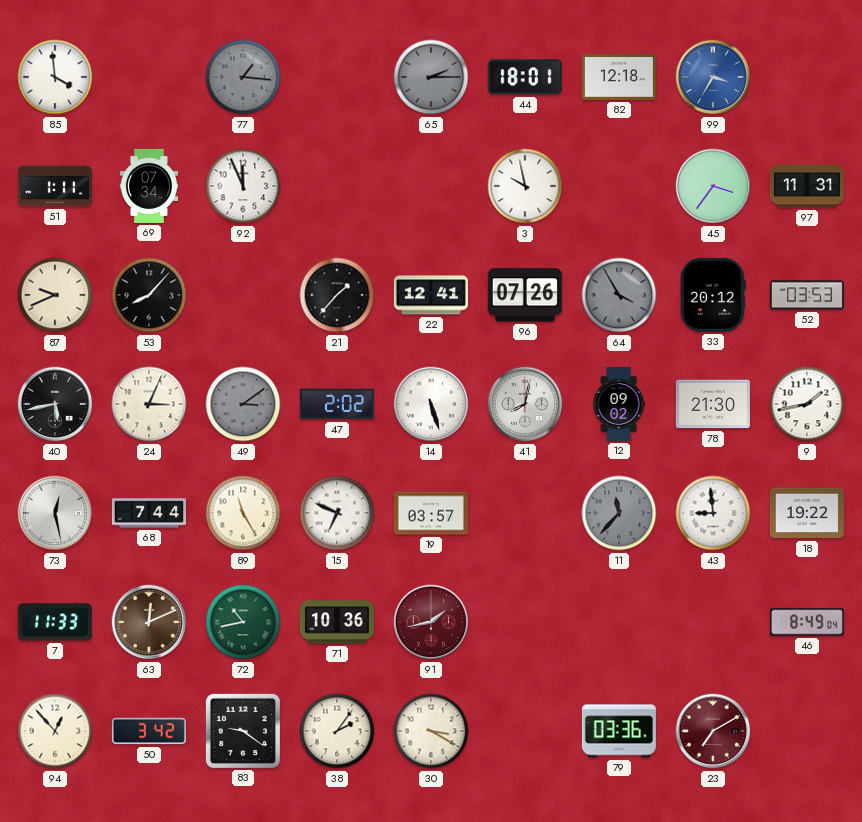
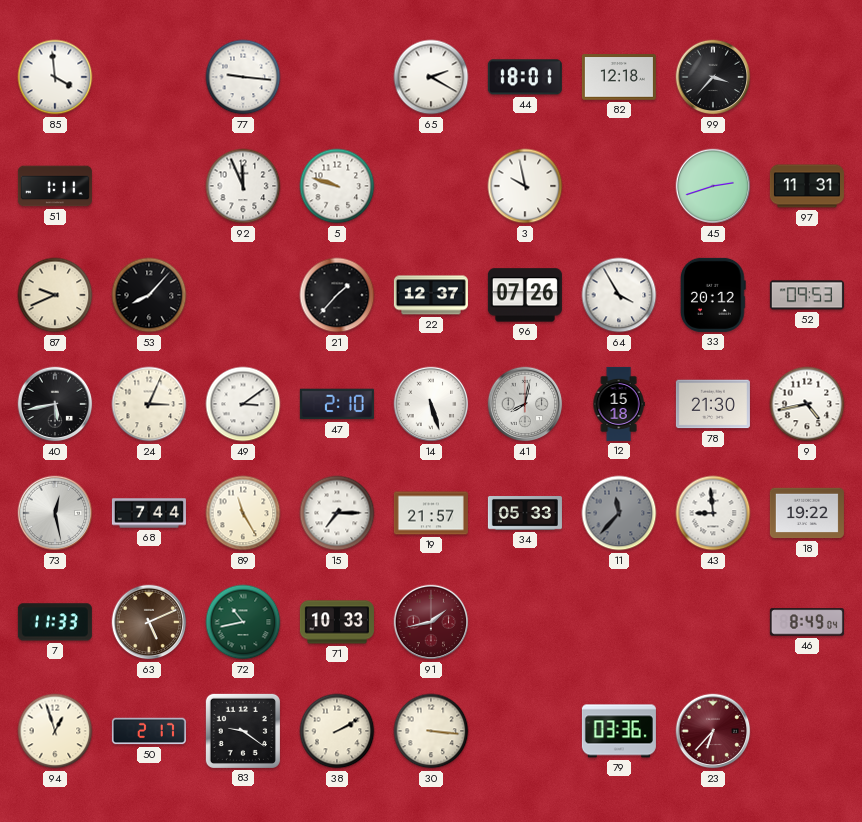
77: 1:16 -> 9:16 (243, 77)
77 dial: grey -> white (243, 77)
65: 2:15 -> 2:20 (431, 77)
65 dial: grey -> white (431, 77)
99: 3:35 -> 3:37 (713, 77)
99 dial: blue -> black (713, 77)
69: 07:34 -> none (148, 186)
5: none -> 9:48 (337, 186)
45: 3:36 -> 2:42 (713, 186)
22: 12:41 -> 12:37 (431, 295)
64 dial: grey -> white (619, 295)
52: 03:53 -> 09:53 (807, 295)
49 dial: grey -> white (243, 404)
47: 2:02 -> 2:10 (337, 404)
12: 09:02 -> 15:18 (619, 404)
9: 1:43 -> 4:43 (807, 404)
15: 6:49 -> 7:15 (337, 513)
19: 03:57 -> 21:57 (431, 513)
34: none -> 05:33 (525, 514)
63: 12:11 -> 5:11 (149, 622)
71: 10:36 -> 10:33 (337, 622)
94: 12:53 -> 12:57 (55, 731)
50: 3:42 -> 2:17 (149, 731)
38: 2:06 -> 2:10 (337, 731)
30: 3:20 -> 3:16 (431, 731)
23: 7:10 -> 6:37 (713, 731)
